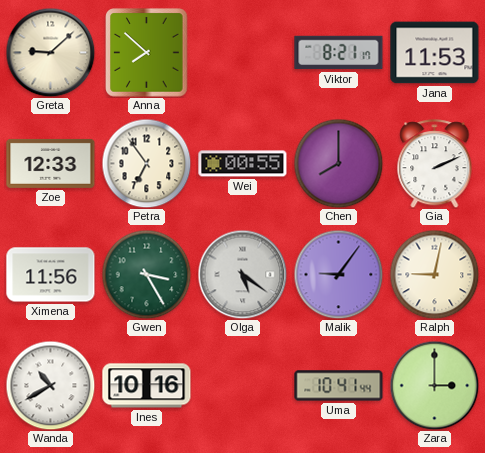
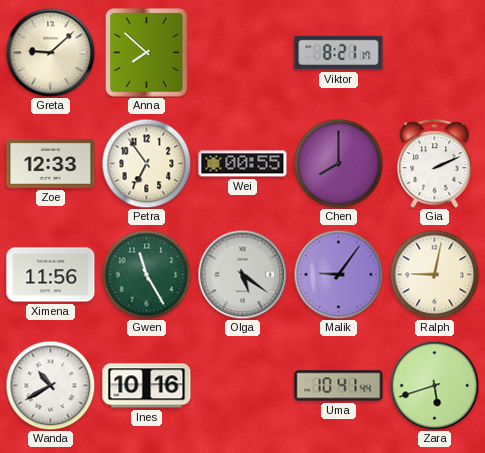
Jana: 11:53 -> none (435, 53)
Gwen: 3:25 -> 11:25 (146, 274)
Zara: 3:00 -> 5:42 (434, 385)
